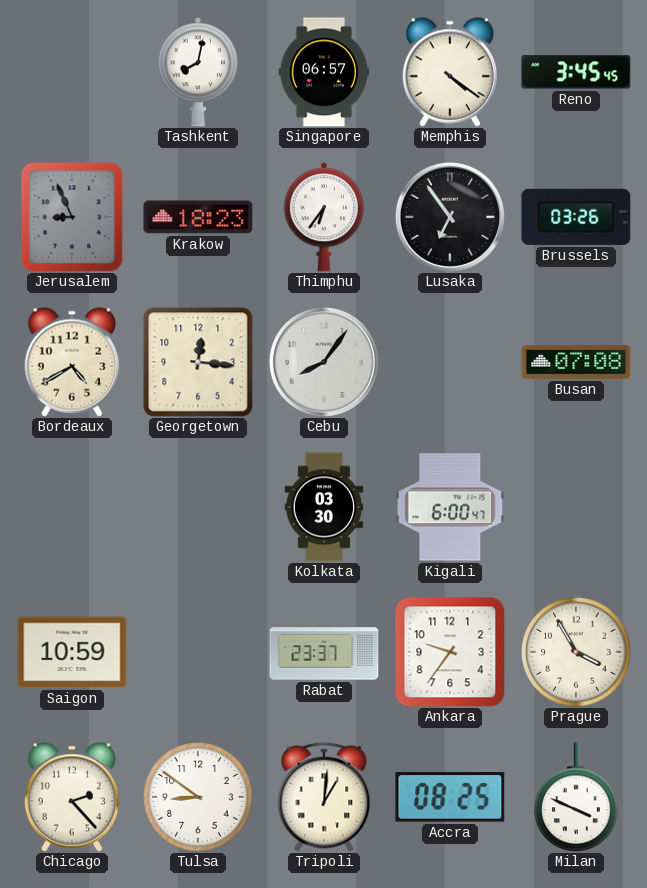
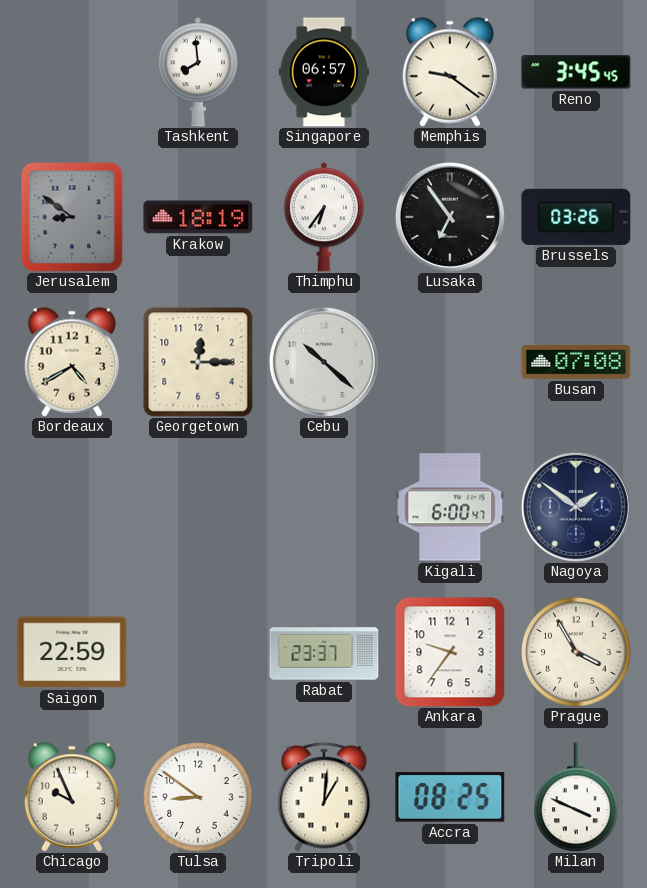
Tashkent: 8:02 -> 7:59 (198, 72)
Memphis: 4:21 -> 9:21 (450, 72)
Jerusalem: 8:56 -> 8:51 (72, 217)
Krakow: 18:23 -> 18:19 (198, 217)
Georgetown: 12:16 -> 12:15 (198, 362)
Cebu: 8:06 -> 10:22 (324, 362)
Kolkata: 03:30 -> none (324, 507)
Nagoya: none -> 1:51 (576, 507)
Saigon: 10:59 -> 22:59 (72, 652)
Chicago: 2:23 -> 9:56 (72, 797)
